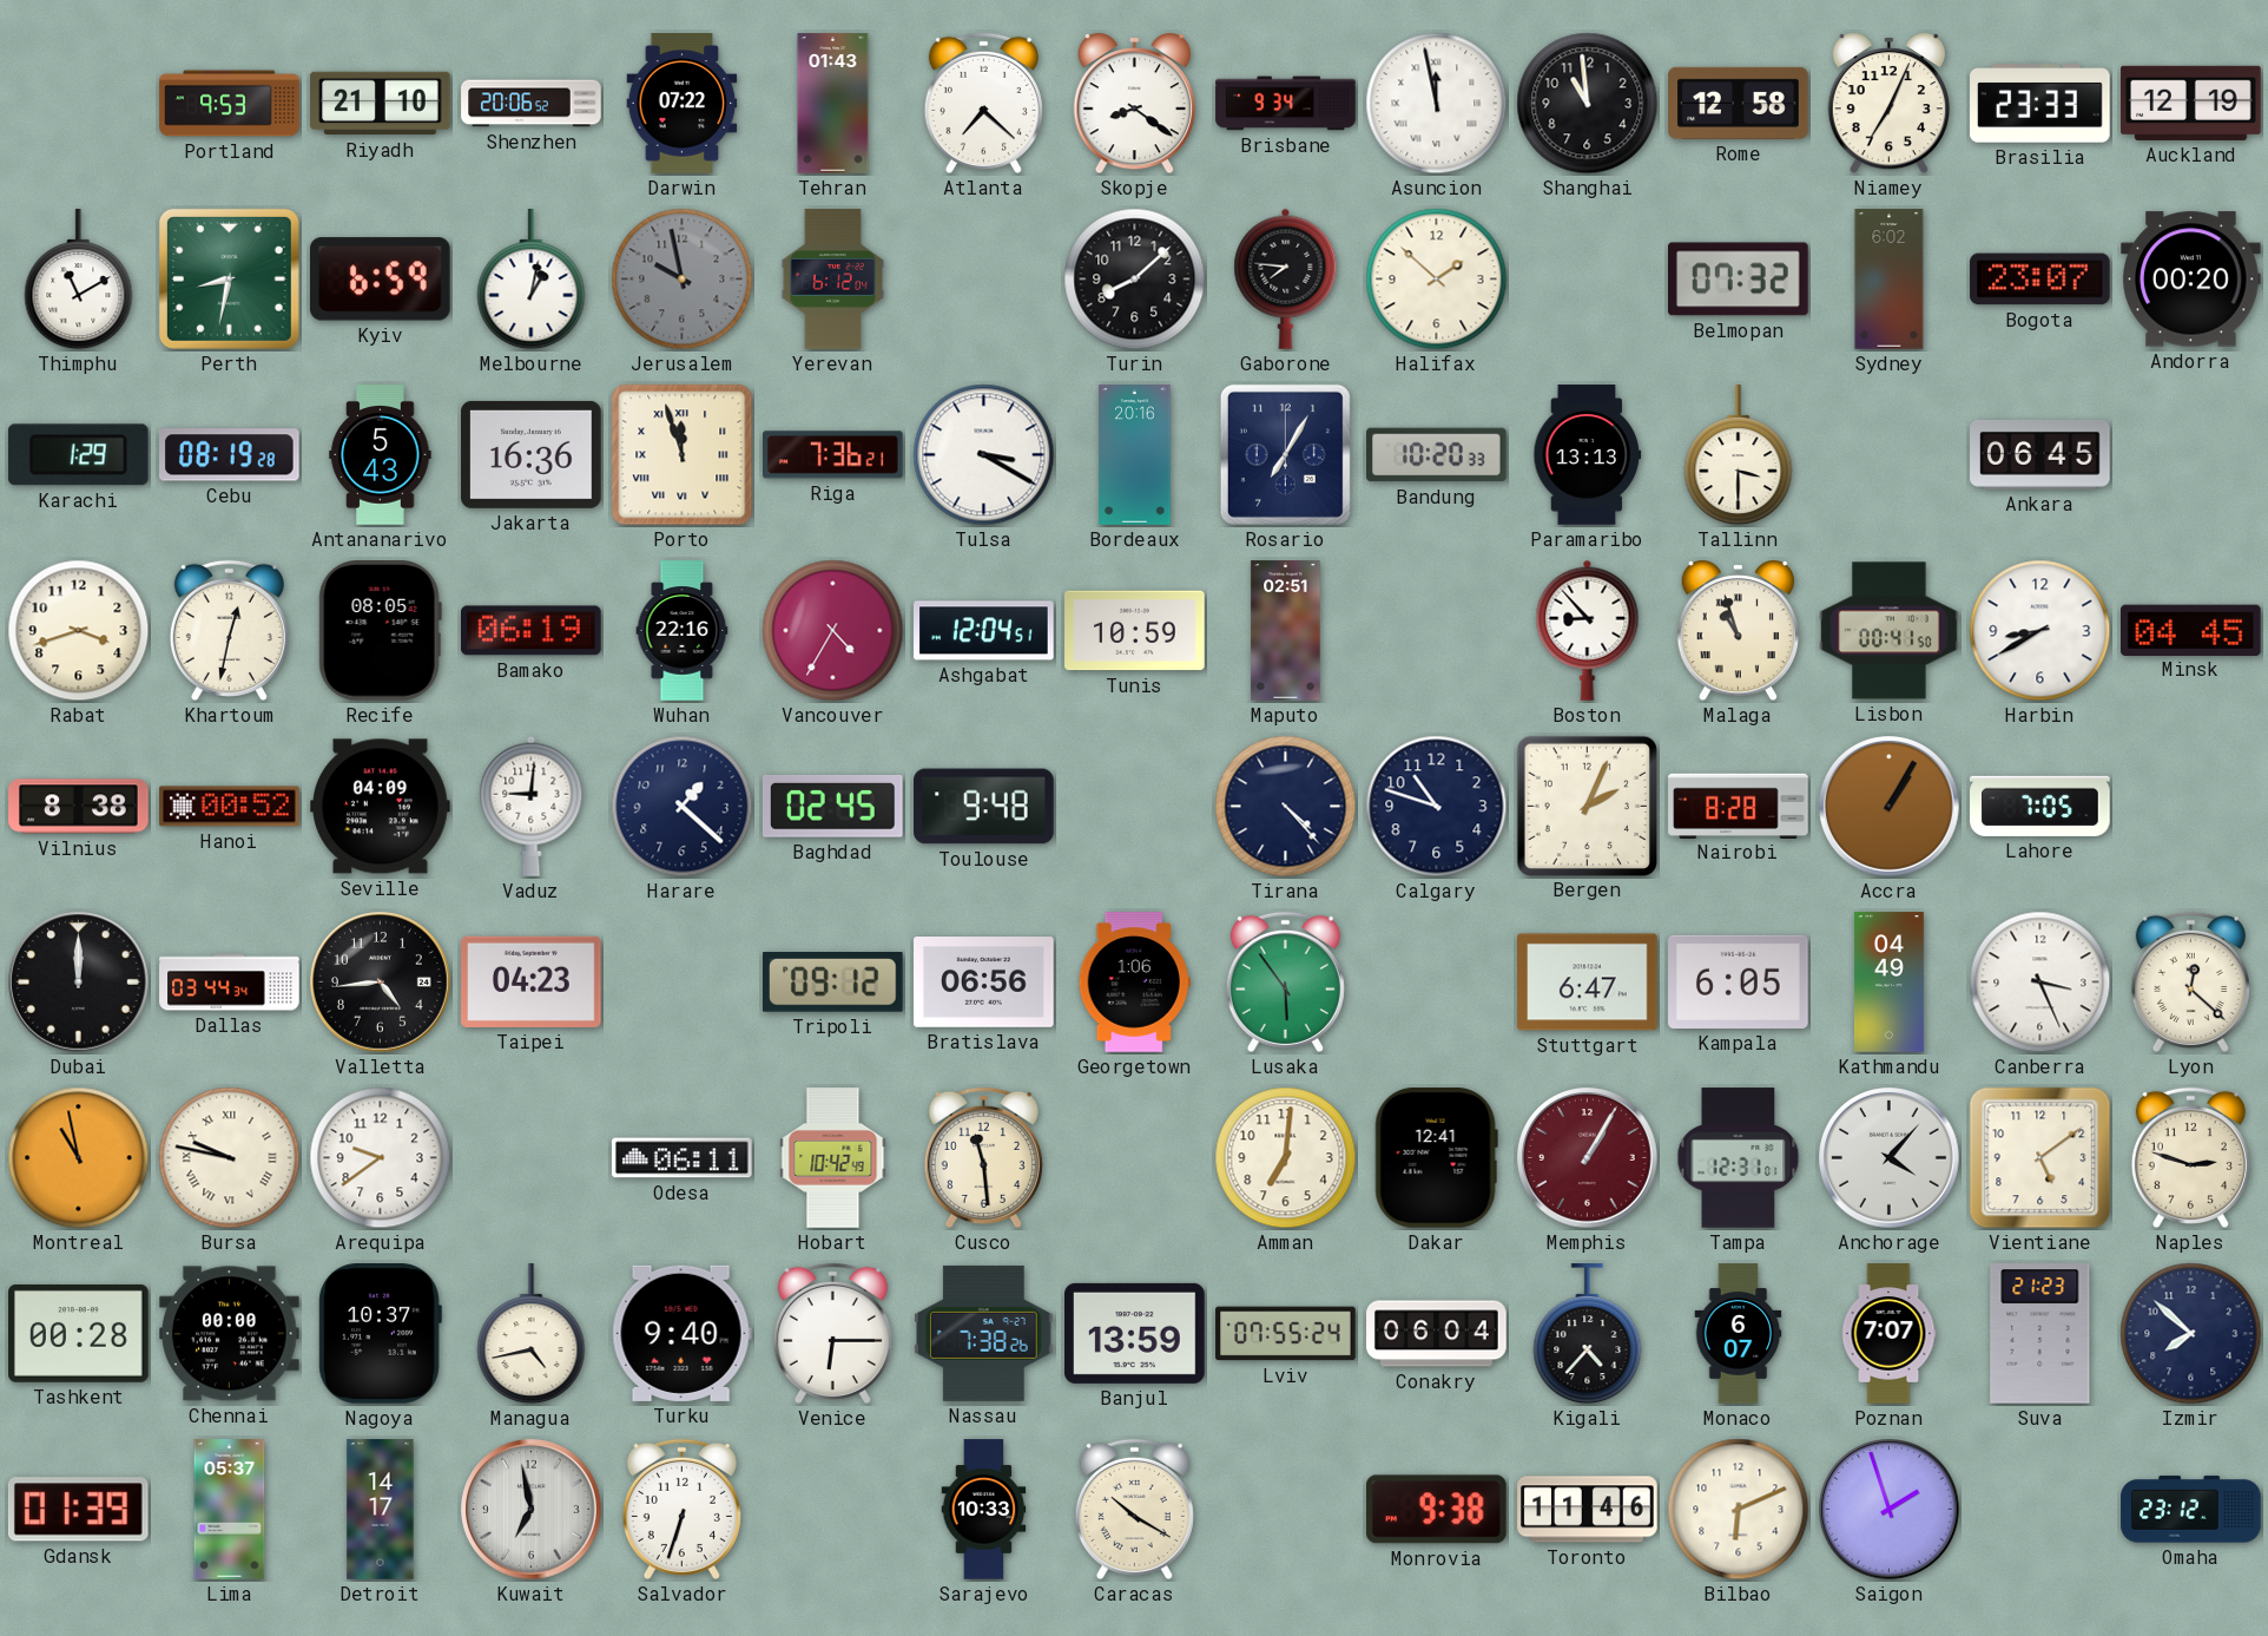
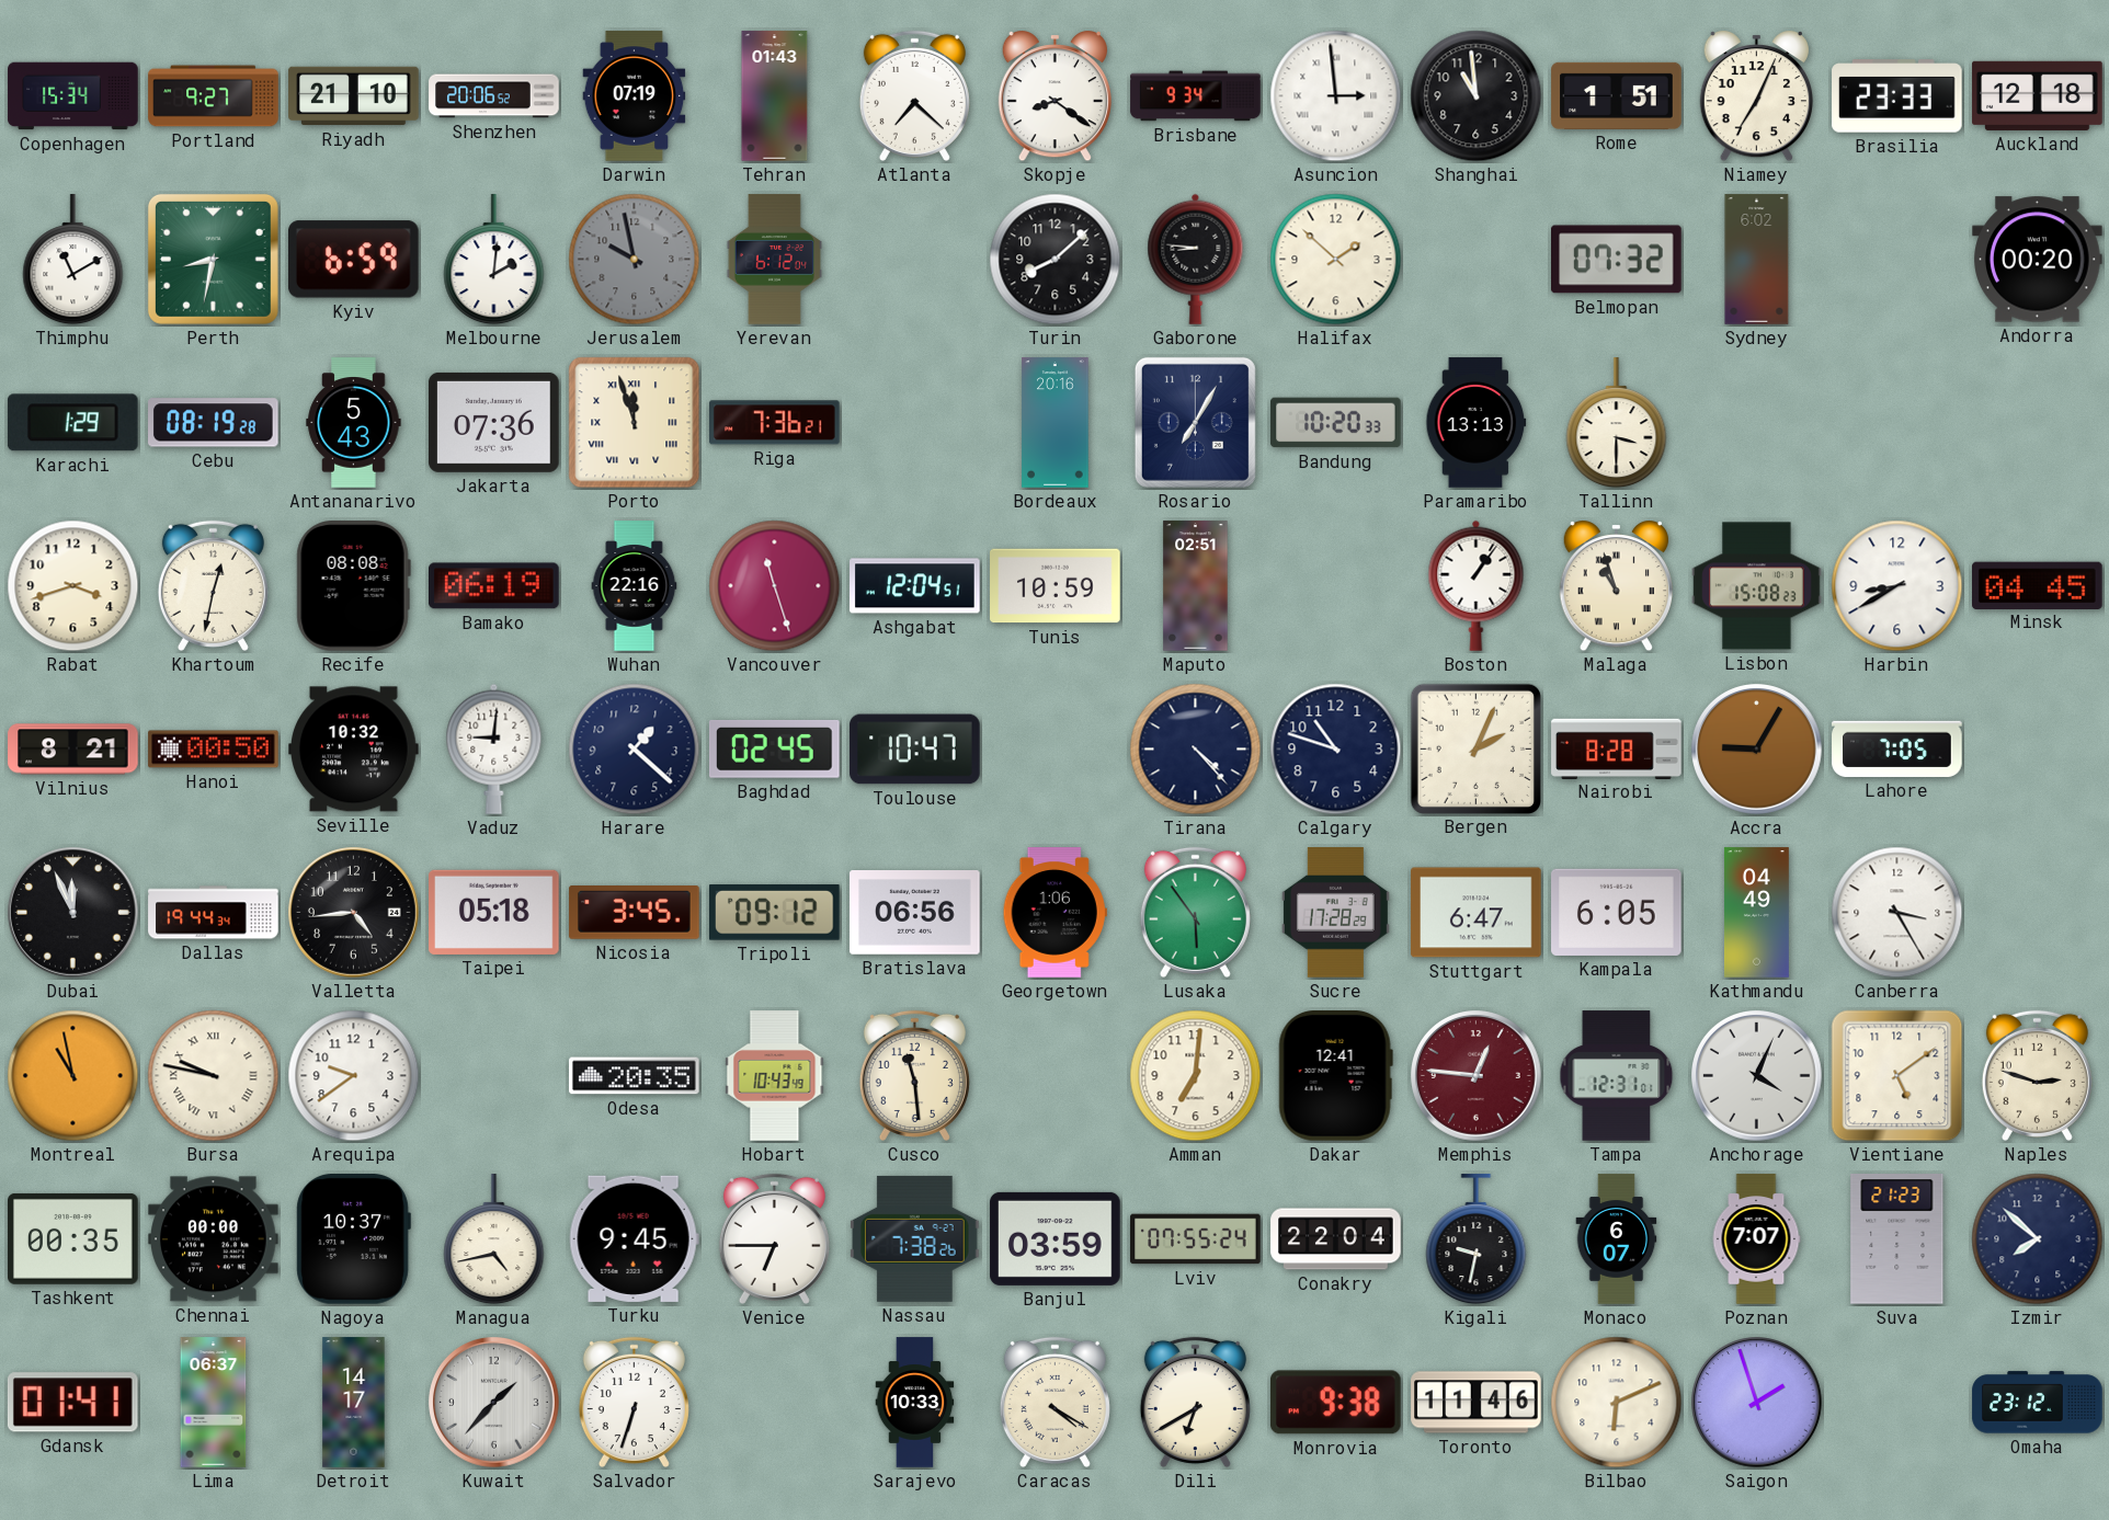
Copenhagen: none -> 15:34 (73, 96)
Portland: 9:53 -> 9:27 (214, 96)
Darwin: 07:22 -> 07:19 (635, 96)
Asuncion: 11:58 -> 2:59 (1336, 96)
Rome: 12:58 -> 1:51 (1617, 95)
Auckland: 12:19 -> 12:18 (2038, 95)
Melbourne: 1:02 -> 2:01 (494, 260)
Gaborone: 7:46 -> 8:46 (1196, 259)
Bogota: 23:07 -> none (2040, 280)
Jakarta: 16:36 -> 07:36 (494, 422)
Tulsa: 3:20 -> none (984, 455)
Ankara: 06:45 -> none (2040, 454)
Recife: 08:05 -> 08:08 (353, 586)
Vancouver: 4:35 -> 11:27 (775, 586)
Boston: 8:53 -> 1:06 (1477, 585)
Lisbon: 00:41 -> 15:08 (1757, 586)
Vilnius: 8:38 -> 8:21 (73, 750)
Hanoi: 00:52 -> 00:50 (214, 750)
Seville: 04:09 -> 10:32 (354, 750)
Toulouse: 9:48 -> 10:47 (915, 750)
Accra: 1:05 -> 9:05 (1757, 750)
Dubai: 12:00 -> 11:56 (73, 913)
Dallas: 03:44 -> 19:44 (214, 913)
Taipei: 04:23 -> 05:18 (494, 912)
Nicosia: none -> 3:45 (635, 913)
Sucre: none -> 17:28 (1335, 913)
Canberra: 3:26 -> 3:25 (1897, 913)
Lyon: 12:22 -> none (2190, 981)
Odesa: 06:11 -> 20:35 (635, 1076)
Hobart: 10:42 -> 10:43 (775, 1076)
Memphis: 1:05 -> 12:46 (1477, 1076)
Anchorage: 4:07 -> 4:04 (1757, 1076)
Tashkent: 00:28 -> 00:35 (73, 1238)
Turku: 9:40 -> 9:45 (634, 1238)
Venice: 6:15 -> 6:45 (774, 1238)
Banjul: 13:59 -> 03:59 (1056, 1238)
Conakry: 06:04 -> 22:04 (1336, 1239)
Kigali: 4:37 -> 9:32 (1477, 1239)
Gdansk: 01:39 -> 01:41 (72, 1403)
Lima: 05:37 -> 06:37 (214, 1403)
Kuwait: 6:58 -> 1:37 (494, 1403)
Caracas: 10:20 -> 4:20 (1054, 1402)
Dili: none -> 6:40 (1195, 1402)
